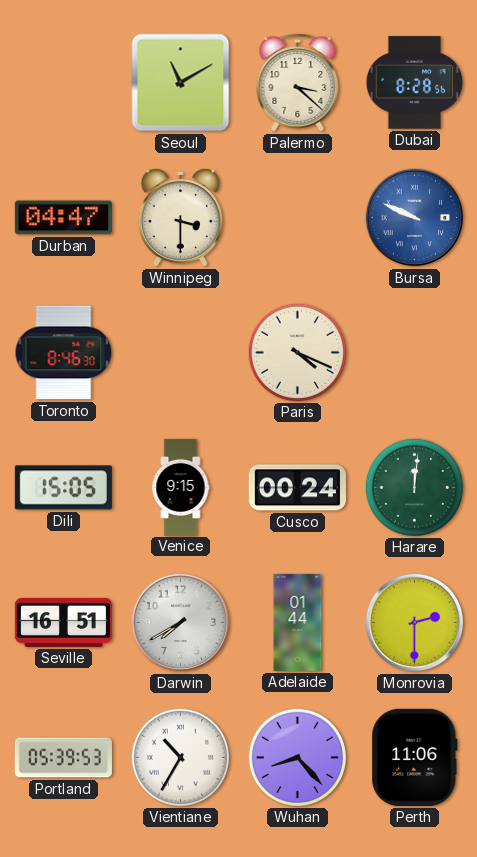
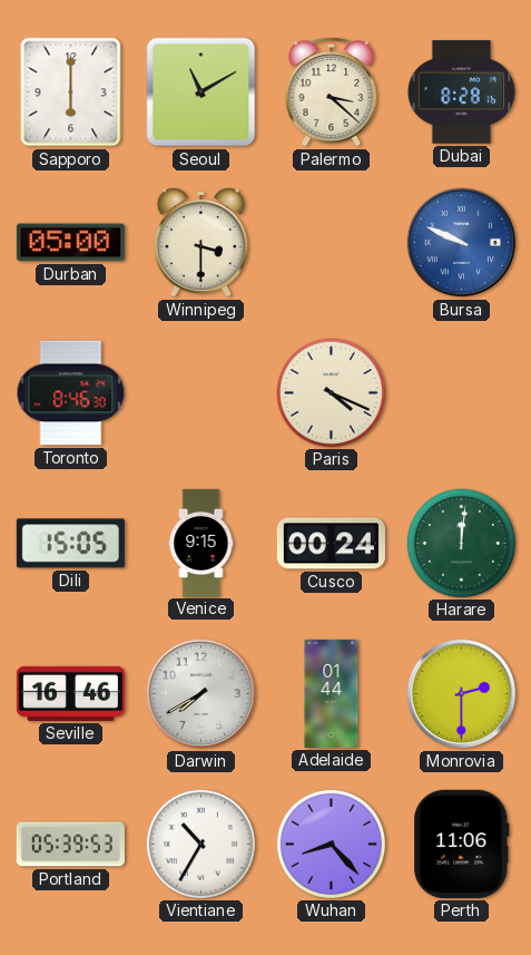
Sapporo: none -> 6:00 (71, 92)
Dubai: 8:28:56 -> 8:28:16 (462, 92)
Durban: 04:47 -> 05:00 (70, 243)
Seville: 16:51 -> 16:46 (70, 693)
